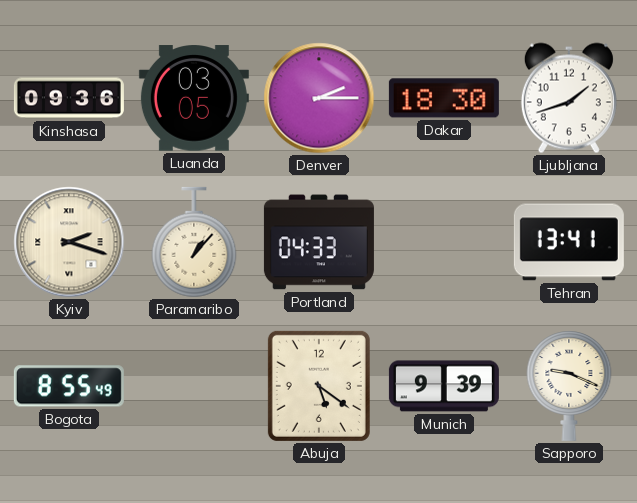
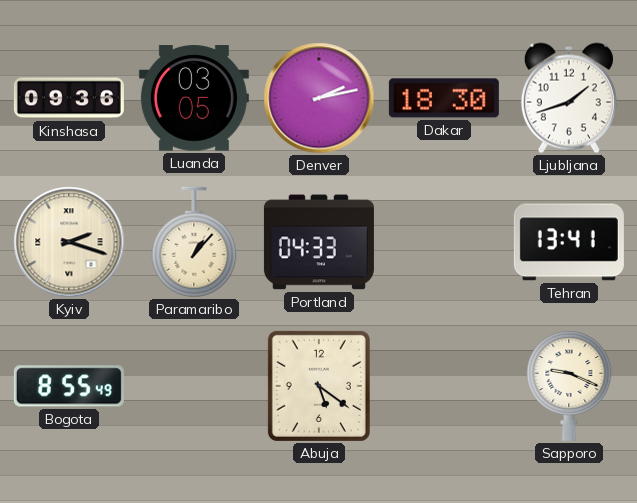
Denver: 2:15 -> 2:13 (319, 98)
Munich: 9:39 -> none (444, 386)
